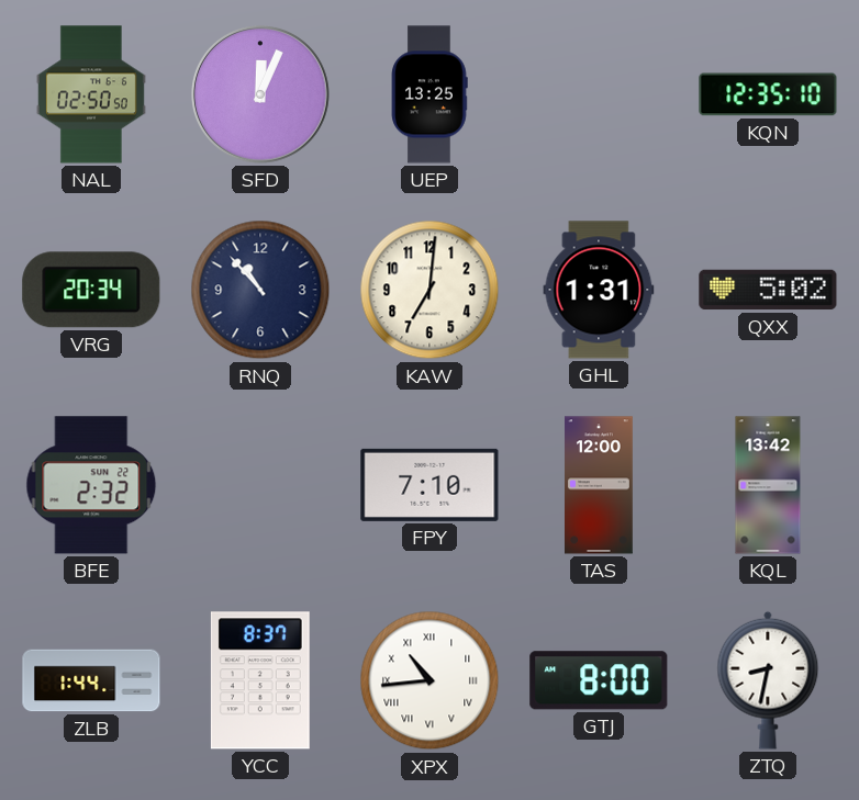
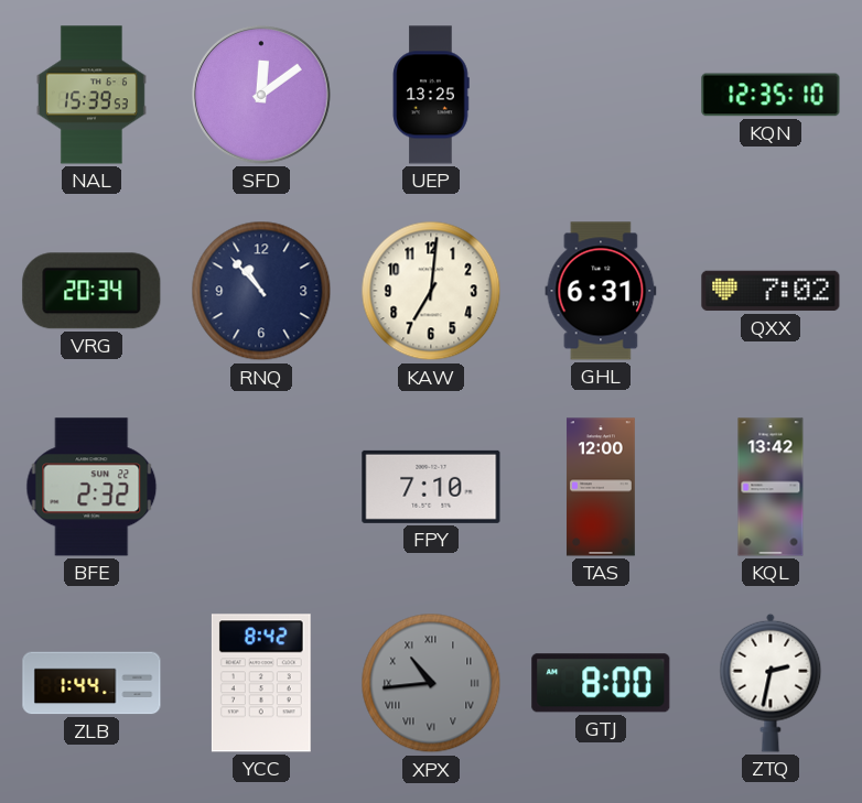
NAL: 02:50 -> 15:39 (91, 95)
SFD: 12:04 -> 12:09 (262, 96)
GHL: 1:31 -> 6:31 (601, 291)
QXX: 5:02 -> 7:02 (771, 291)
YCC: 8:37 -> 8:42 (261, 683)
XPX dial: white -> grey (431, 683)
ZTQ: 8:32 -> 2:32 (771, 683)
